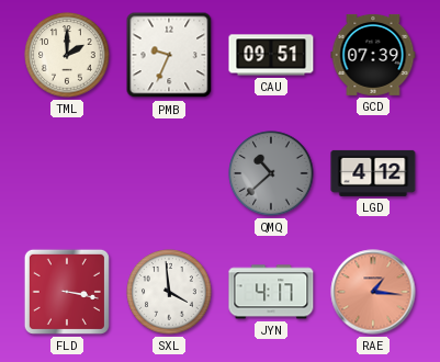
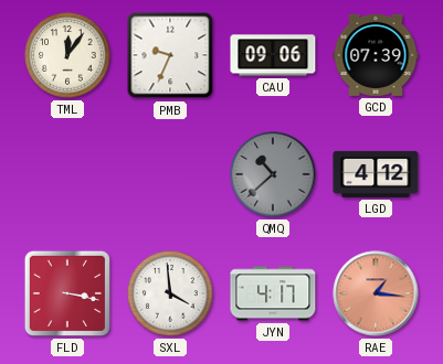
TML: 2:00 -> 12:06 (67, 55)
CAU: 09:51 -> 09:06 (273, 55)
